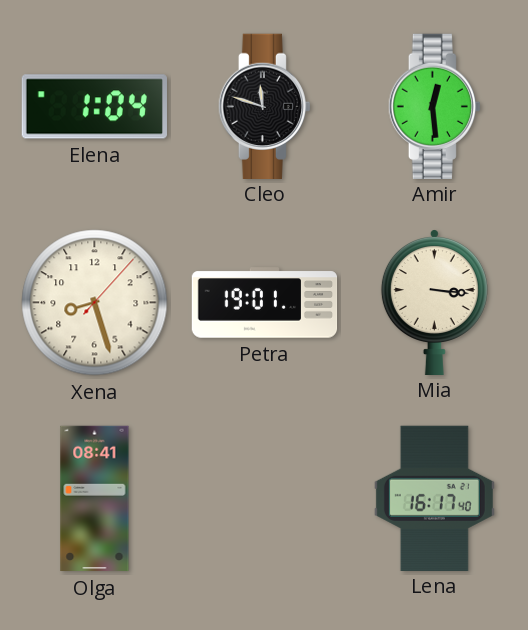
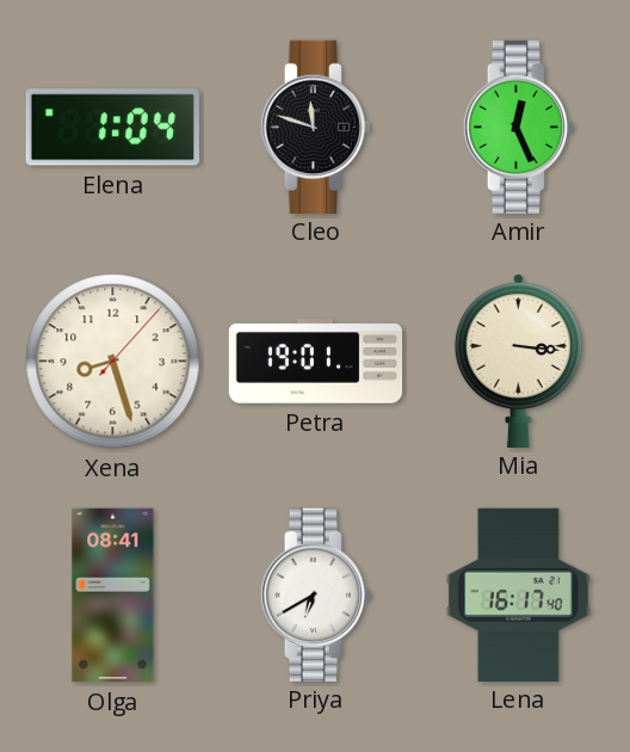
Amir: 12:29 -> 12:26 (518, 127)
Priya: none -> 6:40 (315, 594)
